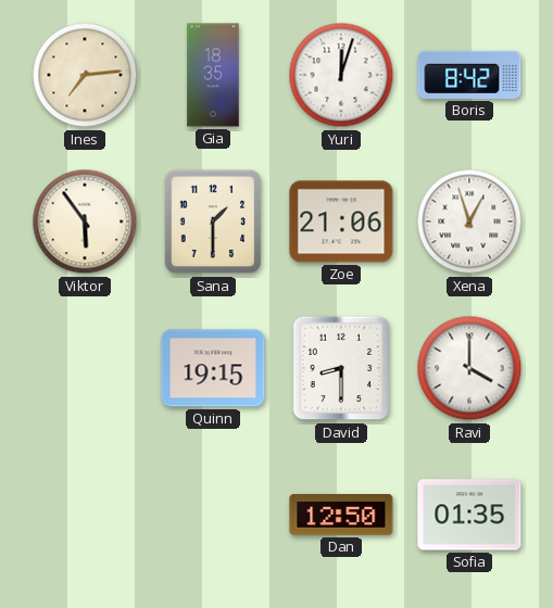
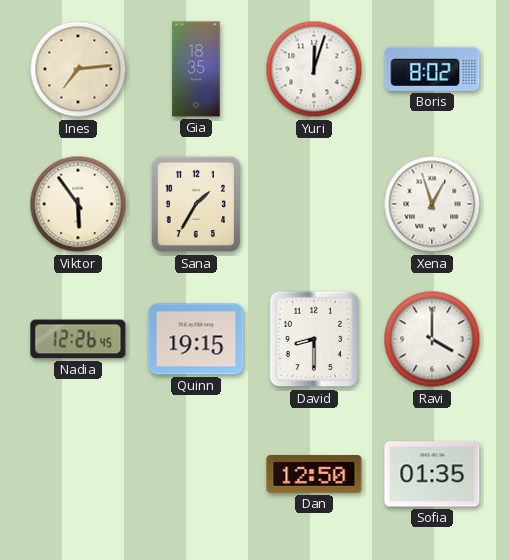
Boris: 8:42 -> 8:02 (432, 69)
Sana: 1:30 -> 1:35 (196, 204)
Zoe: 21:06 -> none (341, 221)
Nadia: none -> 12:26 (78, 339)
